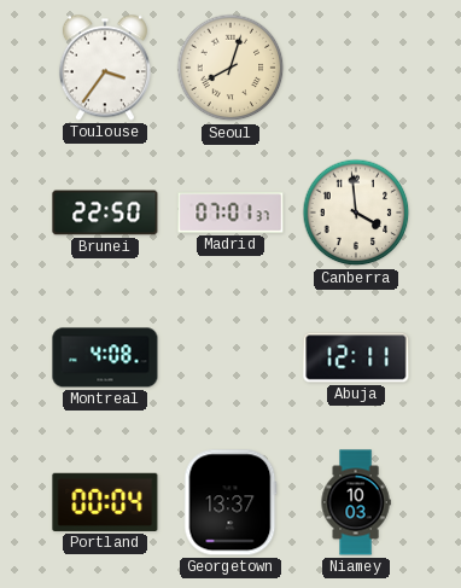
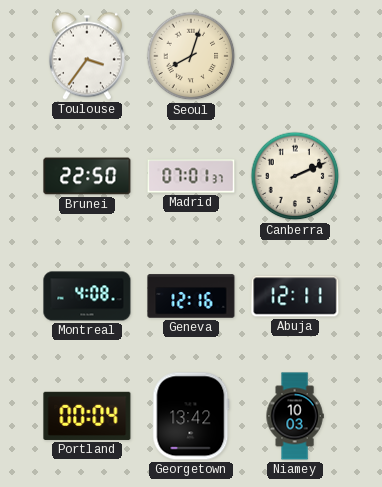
Canberra: 3:59 -> 2:11 (295, 176)
Geneva: none -> 12:16 (191, 296)
Georgetown: 13:37 -> 13:42 (191, 416)
